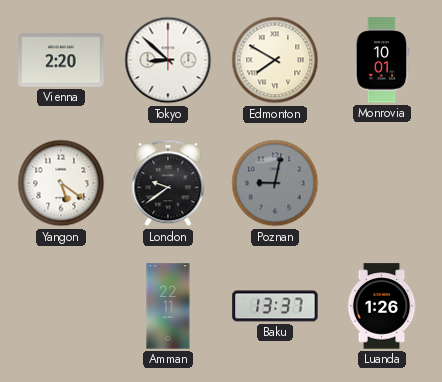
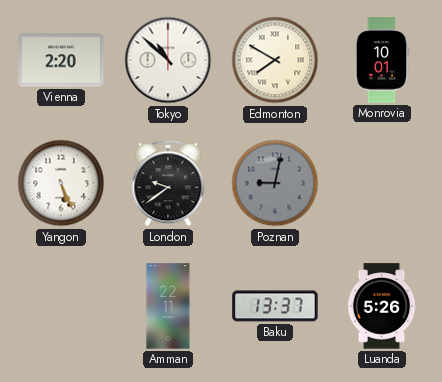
Tokyo: 8:52 -> 10:52 (168, 60)
Yangon: 5:21 -> 5:26 (61, 183)
Luanda: 1:26 -> 5:26 (382, 306)
